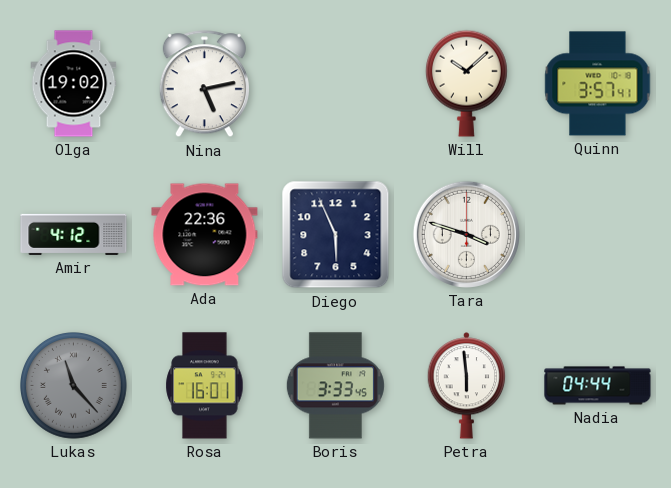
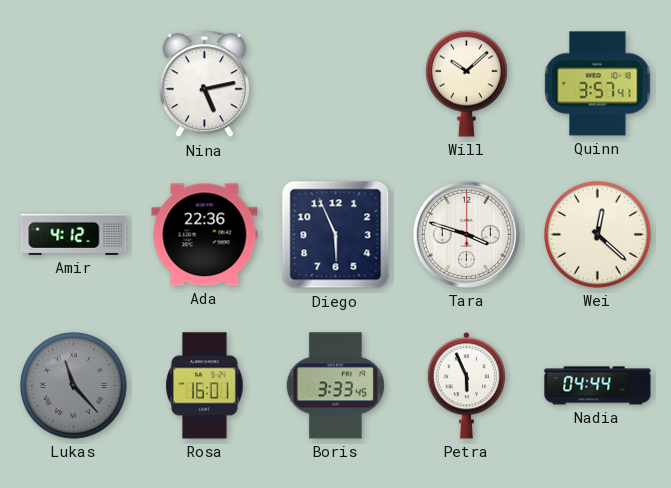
Olga: 19:02 -> none (74, 84)
Wei: none -> 12:22 (598, 235)
Petra: 5:59 -> 5:56 (467, 386)
